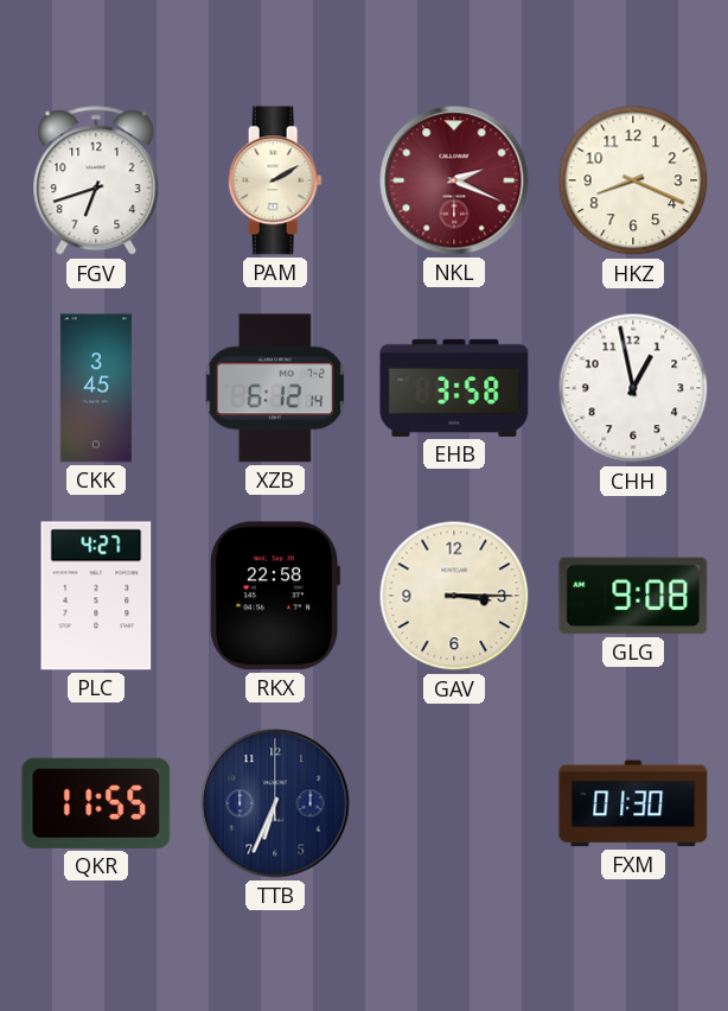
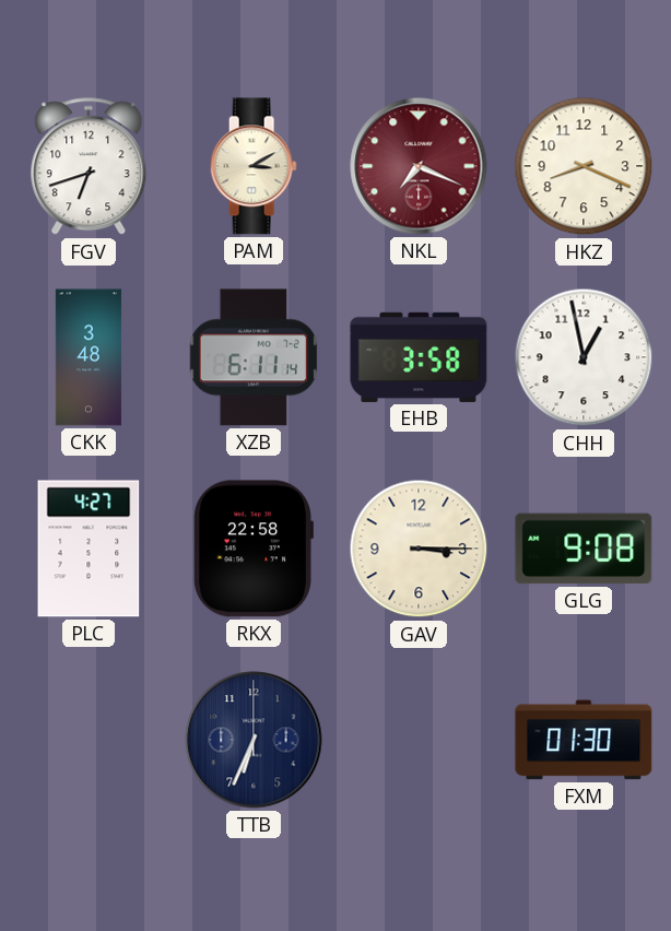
PAM: 2:10 -> 3:10 (254, 166)
NKL: 2:19 -> 7:19 (419, 166)
CKK: 3:45 -> 3:48 (89, 357)
XZB: 6:12 -> 6:11 (254, 357)
QKR: 11:55 -> none (96, 803)
